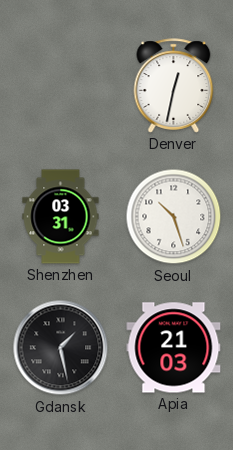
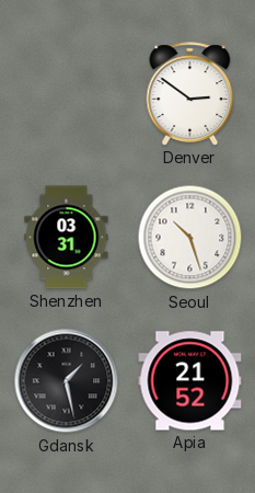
Denver: 12:32 -> 2:51 (190, 94)
Apia: 21:03 -> 21:52 (190, 381)
